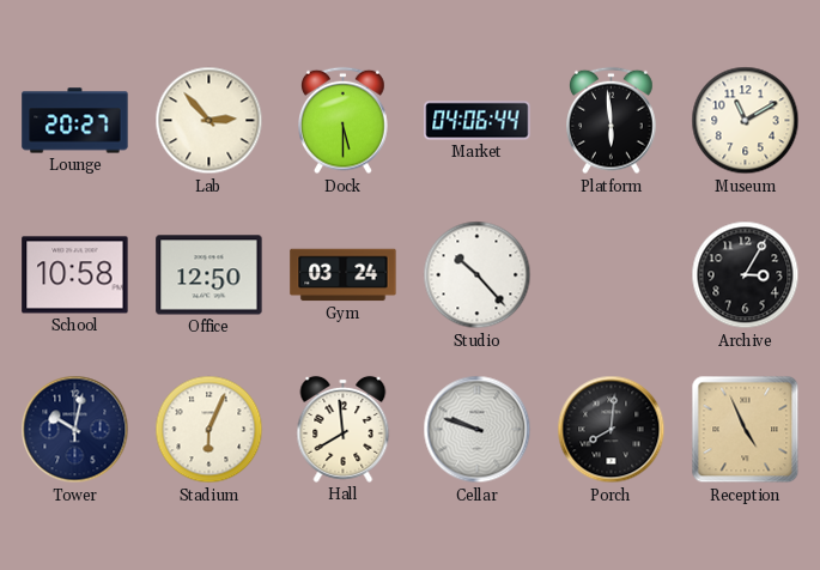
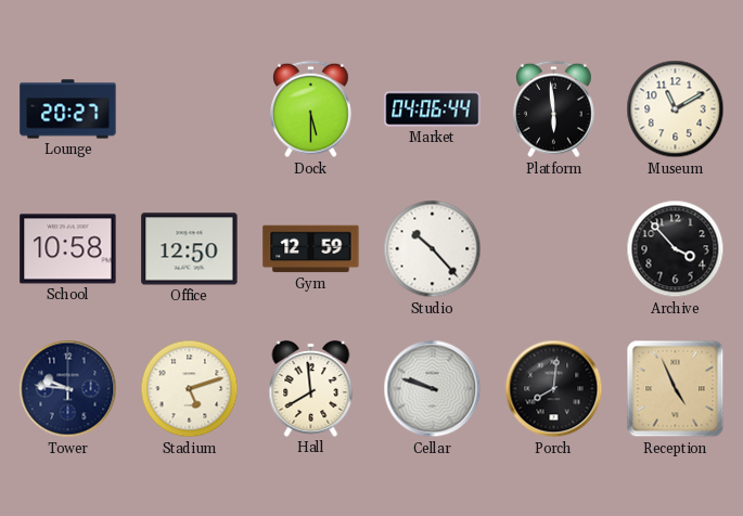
Lab: 2:53 -> none (209, 121)
Gym: 03:24 -> 12:59 (311, 249)
Archive: 3:05 -> 3:53 (676, 249)
Tower: 10:02 -> 9:46 (68, 389)
Stadium: 6:04 -> 5:12 (190, 389)
